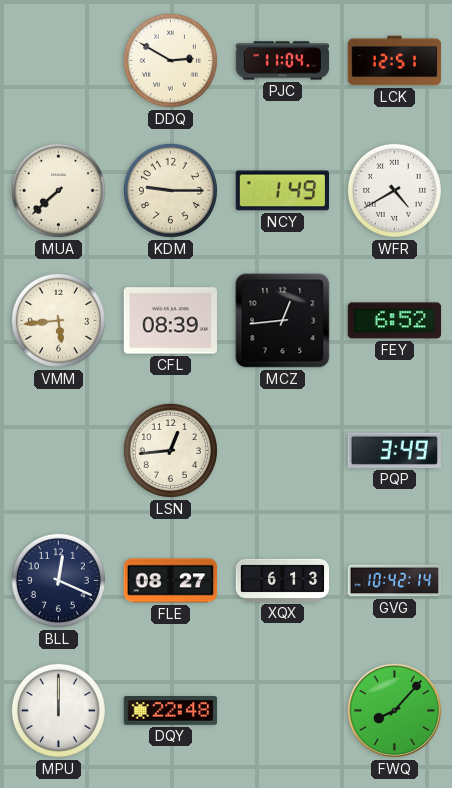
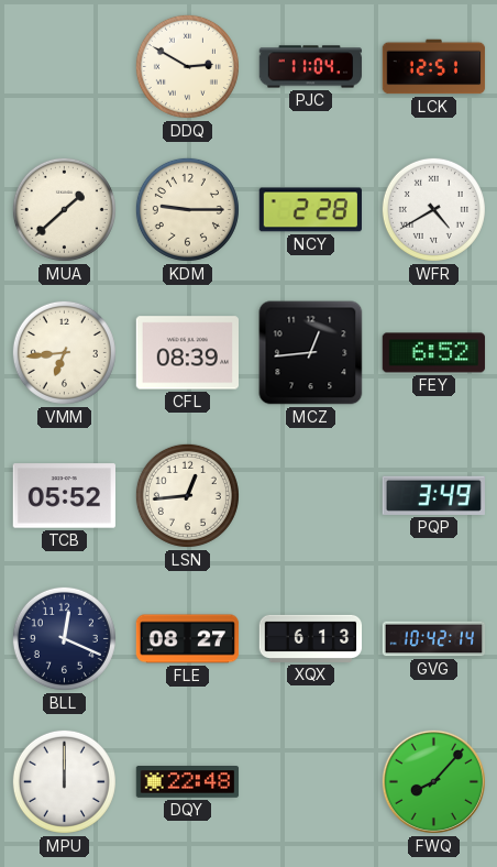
MUA: 7:38 -> 1:38 (64, 209)
NCY: 1:49 -> 2:28 (310, 210)
VMM: 5:44 -> 6:44 (64, 352)
TCB: none -> 05:52 (64, 496)
